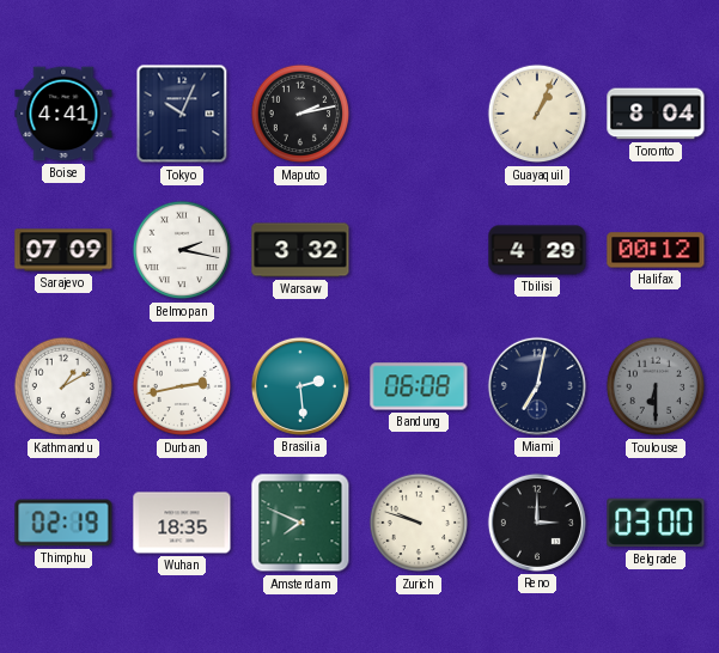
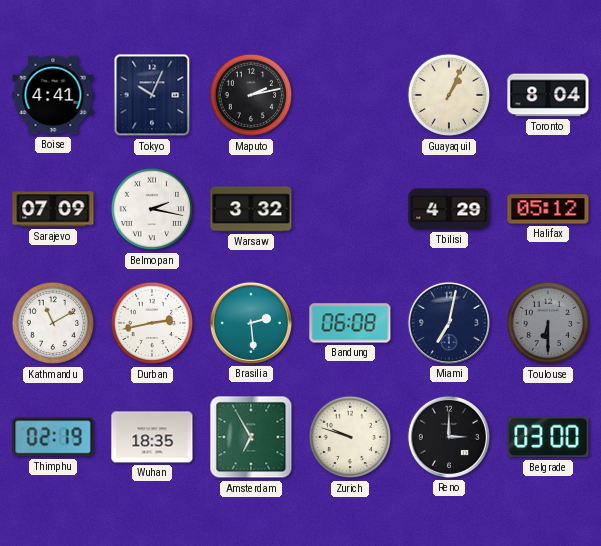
Halifax: 00:12 -> 05:12 (548, 209)
Kathmandu: 1:10 -> 11:10 (53, 323)
Amsterdam: 7:49 -> 6:55 (251, 437)
